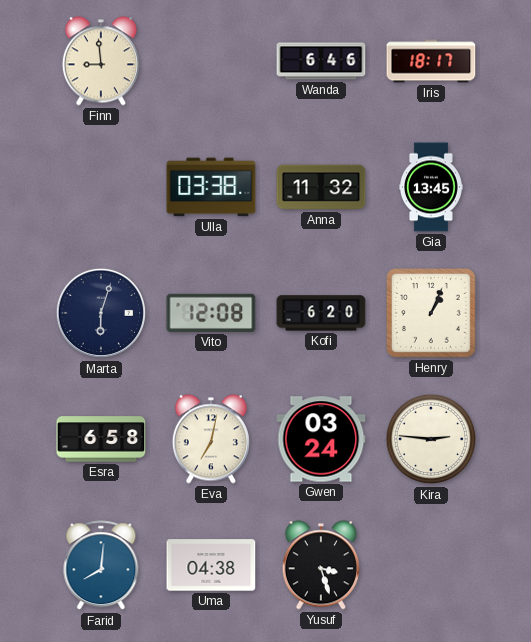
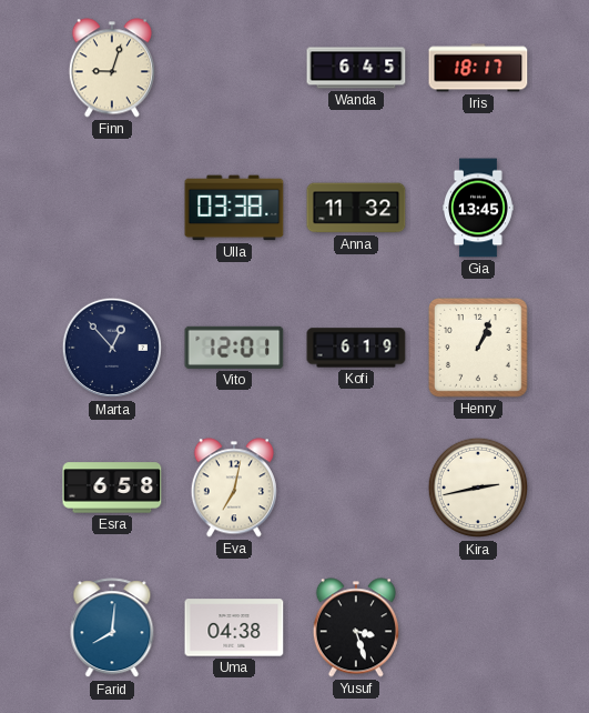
Finn: 8:59 -> 9:03 (112, 68)
Wanda: 6:46 -> 6:45 (356, 68)
Marta: 6:03 -> 12:53 (112, 348)
Vito: 12:08 -> 12:01 (234, 348)
Kofi: 6:20 -> 6:19 (356, 348)
Gwen: 03:24 -> none (321, 439)
Kira: 2:46 -> 2:43 (478, 488)
